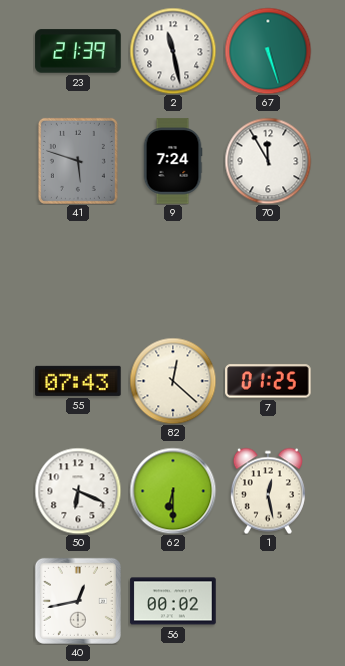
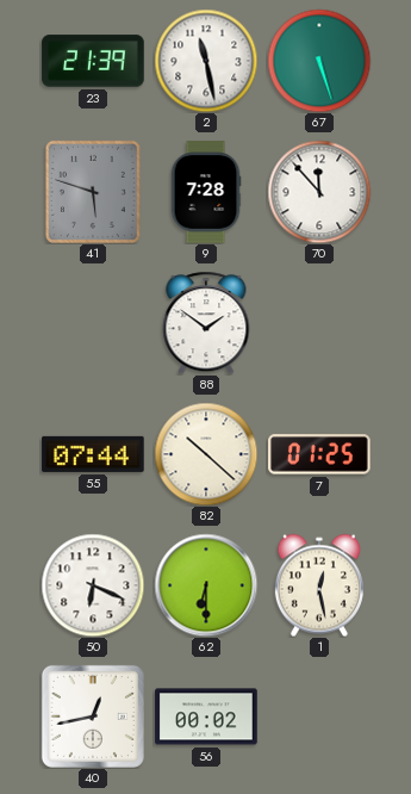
9: 7:24 -> 7:28 (206, 192)
70: 11:55 -> 11:53 (319, 192)
88: none -> 1:51 (206, 323)
55: 07:43 -> 07:44 (93, 454)
82: 12:22 -> 10:22 (206, 454)
